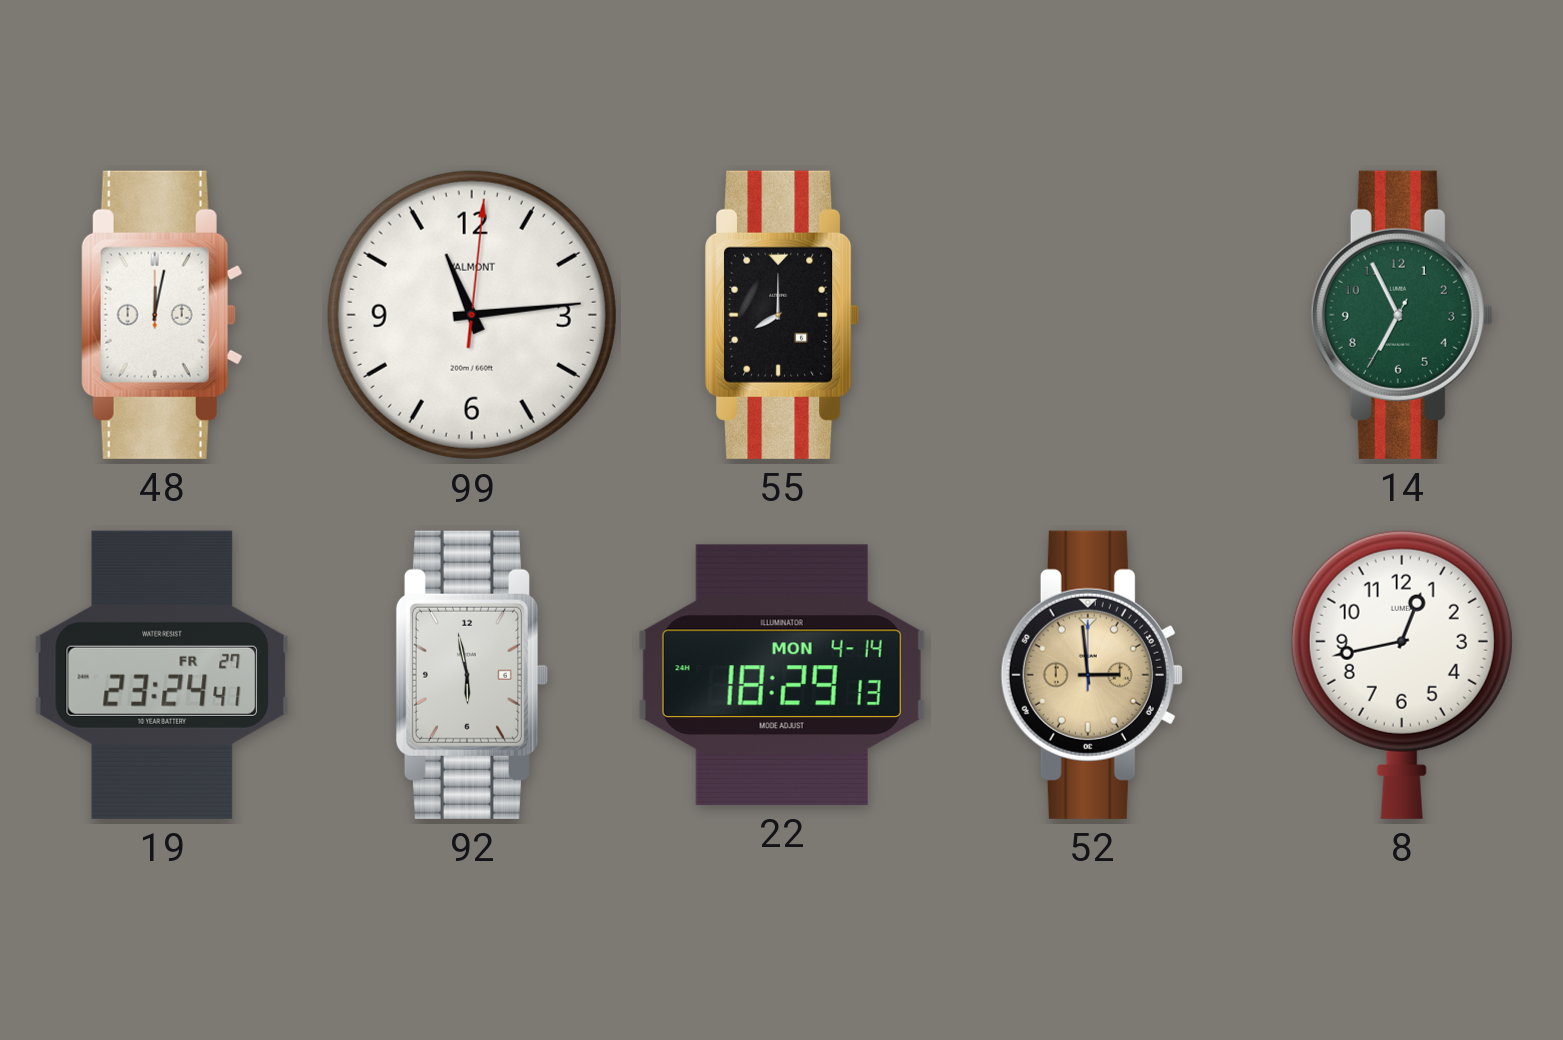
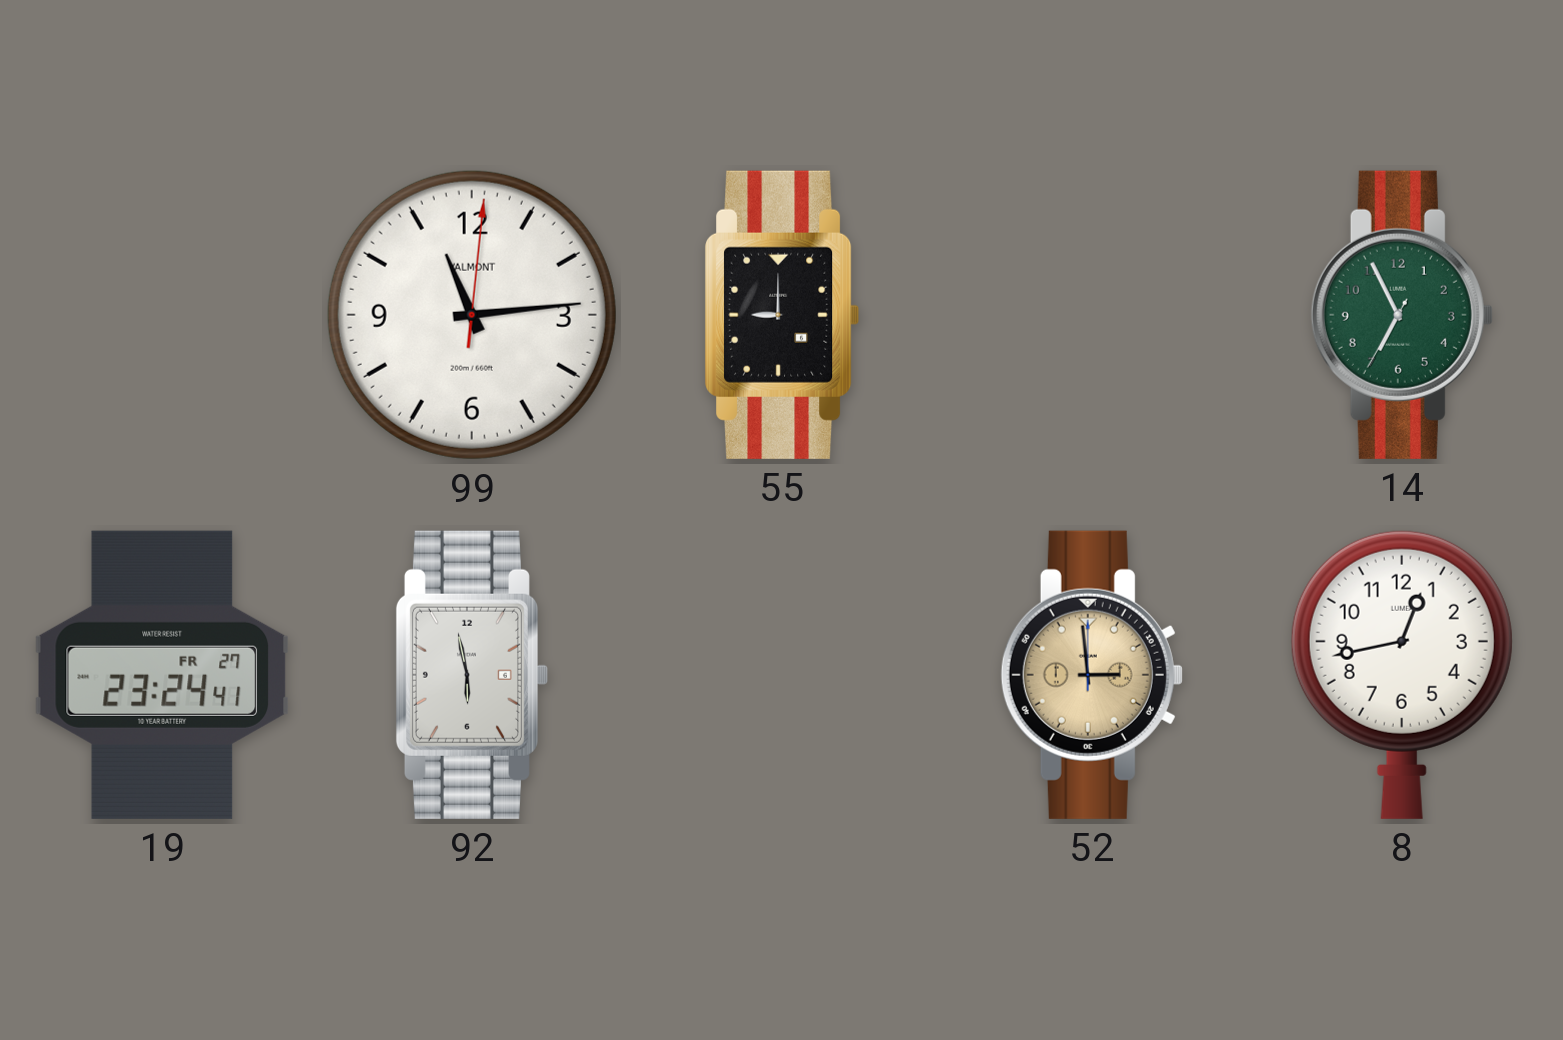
48: 12:02 -> none (162, 315)
55: 8:00 -> 9:00 (782, 315)
22: 18:29 -> none (782, 675)
